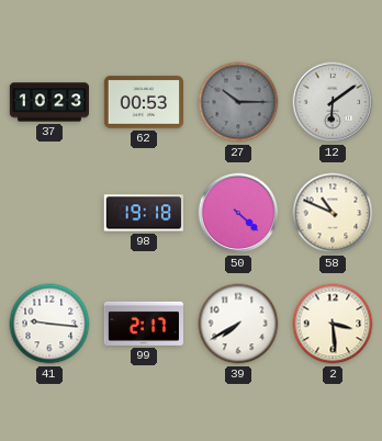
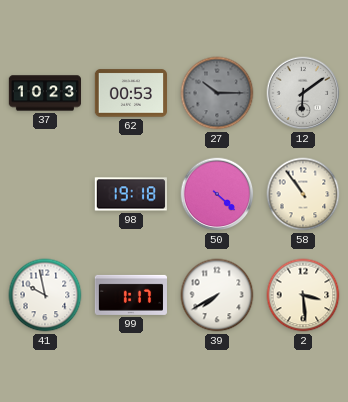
58: 10:49 -> 10:54 (303, 194)
41: 9:16 -> 9:58 (45, 295)
99: 2:17 -> 1:17 (130, 295)
